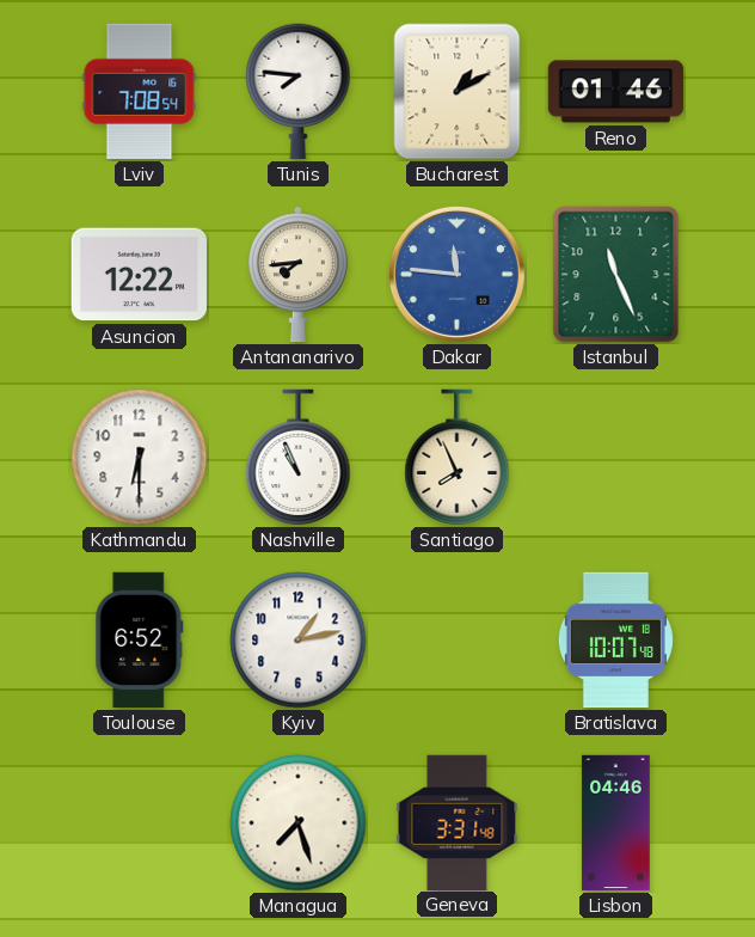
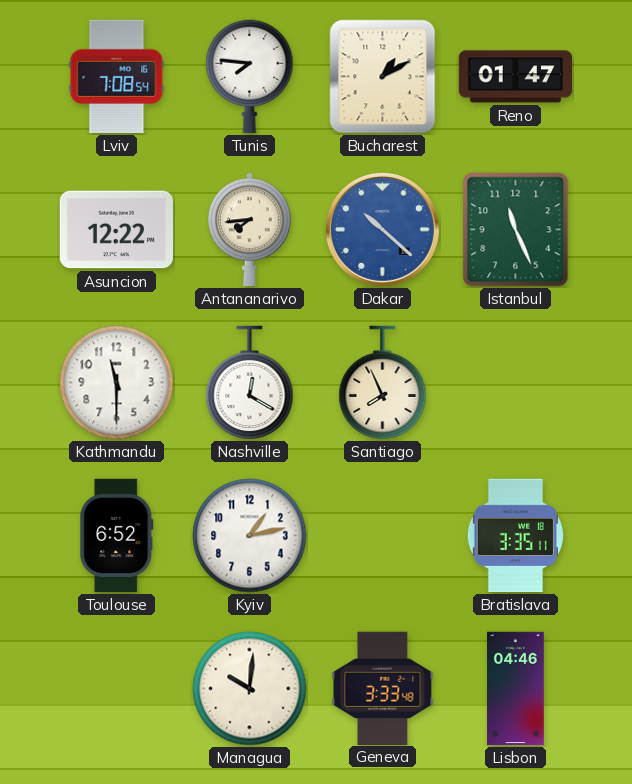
Reno: 01:46 -> 01:47 (516, 77)
Dakar: 11:46 -> 10:22 (382, 229)
Kathmandu: 6:30 -> 11:30 (117, 383)
Nashville: 10:56 -> 12:20 (250, 383)
Bratislava: 10:07 -> 3:35 (515, 536)
Managua: 7:27 -> 10:01 (250, 689)
Geneva: 3:31 -> 3:33 (383, 688)
